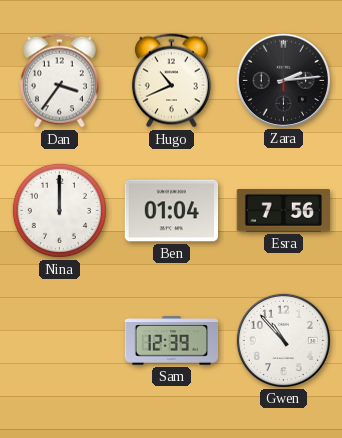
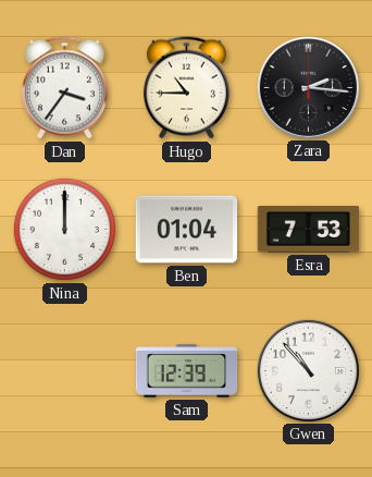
Hugo: 10:41 -> 10:45 (186, 88)
Zara: 2:14 -> 2:16 (308, 87)
Esra: 7:56 -> 7:53 (309, 230)
